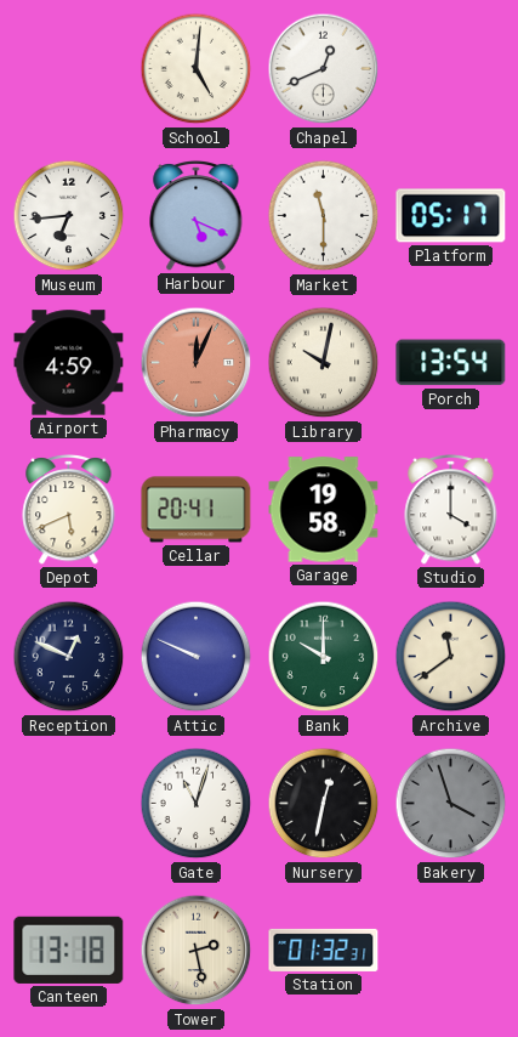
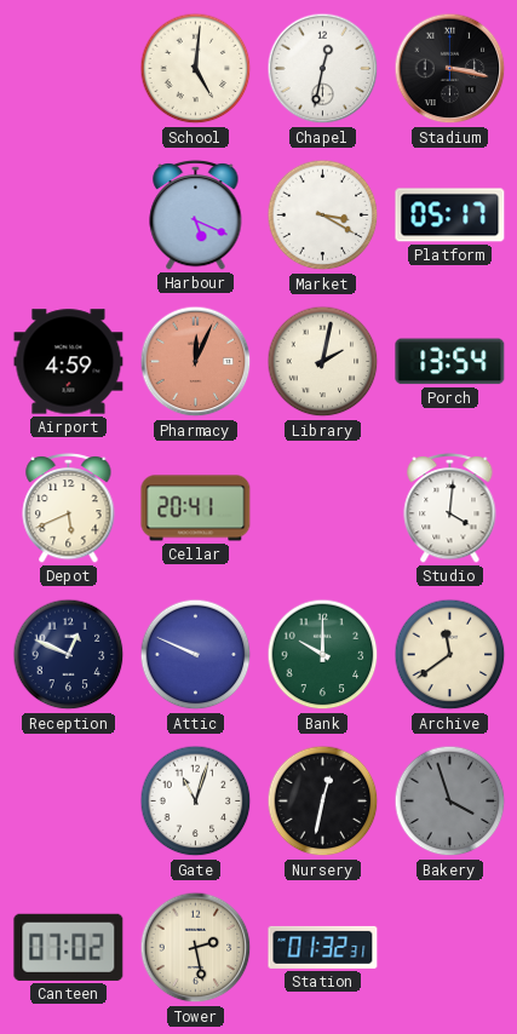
Chapel: 12:41 -> 12:32 (323, 69)
Stadium: none -> 3:17 (450, 69)
Museum: 6:44 -> none (69, 216)
Market: 11:30 -> 3:20 (323, 216)
Library: 10:02 -> 2:02 (323, 362)
Garage: 19:58 -> none (324, 510)
Studio: 4:00 -> 4:01 (450, 507)
Canteen: 13:18 -> 07:02 (69, 947)
